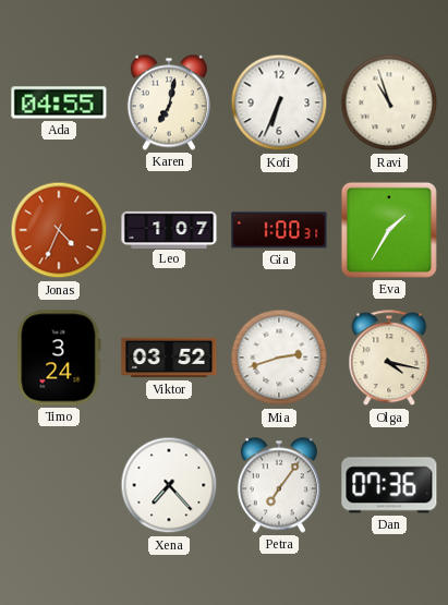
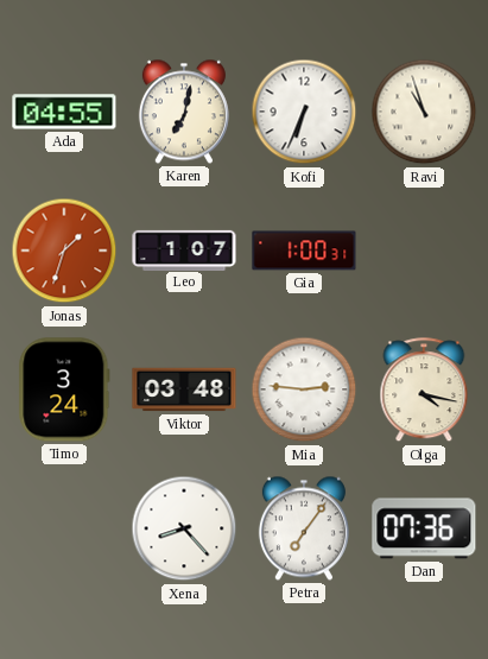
Jonas: 4:34 -> 1:33 (64, 251)
Eva: 1:35 -> none (389, 230)
Viktor: 03:52 -> 03:48 (184, 389)
Mia: 2:42 -> 2:46 (304, 389)
Xena: 7:23 -> 8:23 (184, 528)
